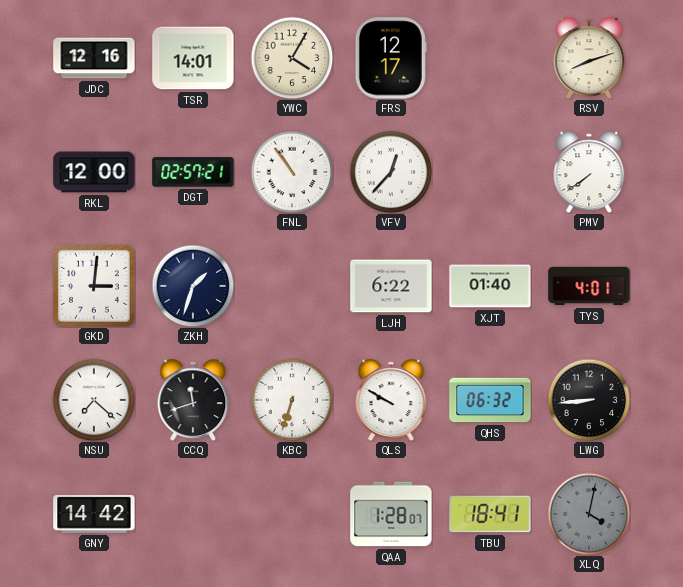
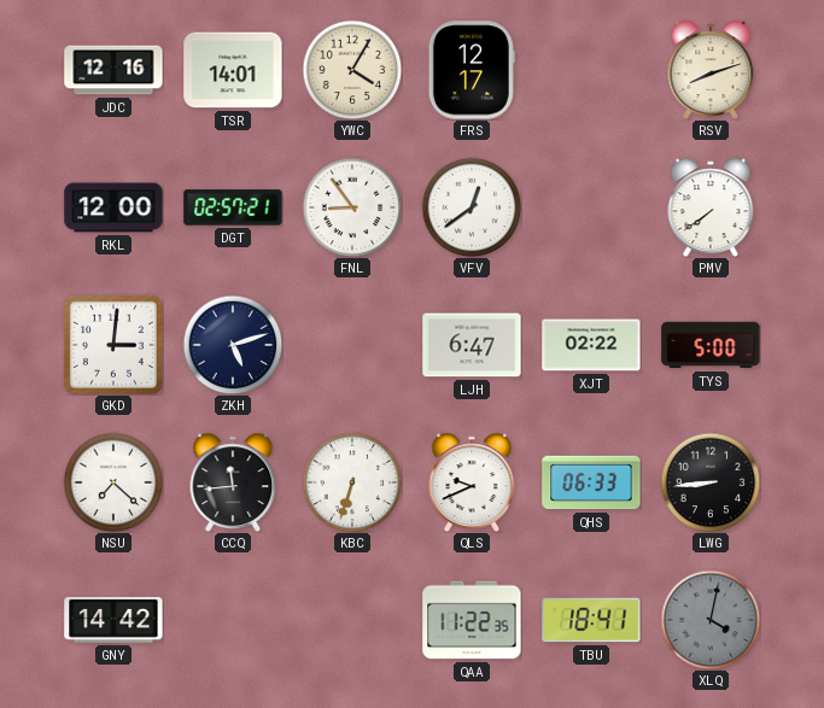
FNL: 10:54 -> 8:54 (352, 207)
VFV: 12:37 -> 12:39 (472, 207)
ZKH: 1:33 -> 5:12 (233, 345)
LJH: 6:22 -> 6:47 (472, 345)
XJT: 01:40 -> 02:22 (591, 345)
TYS: 4:01 -> 5:00 (711, 345)
CCQ: 11:42 -> 11:44 (233, 481)
QLS: 9:50 -> 9:41 (472, 481)
QHS: 06:32 -> 06:33 (591, 482)
QAA: 1:28 -> 11:22 (472, 620)
